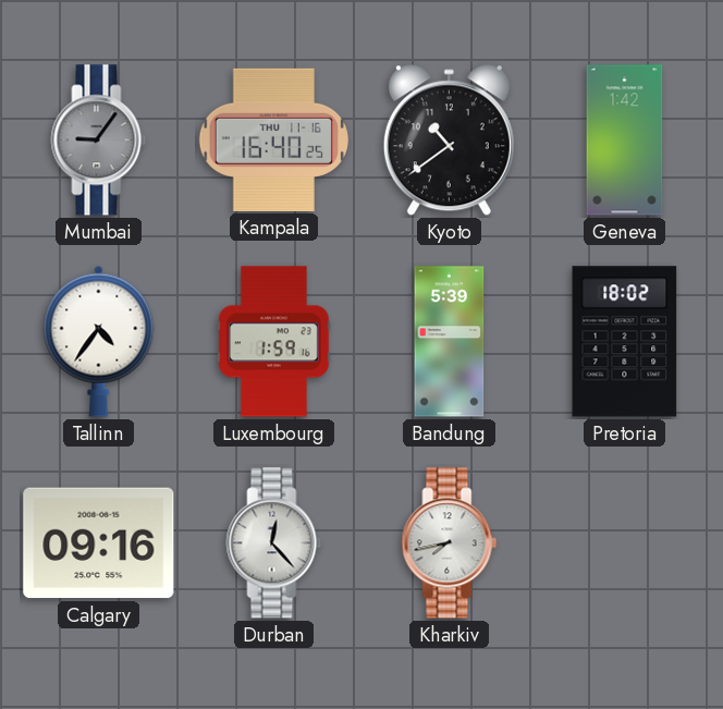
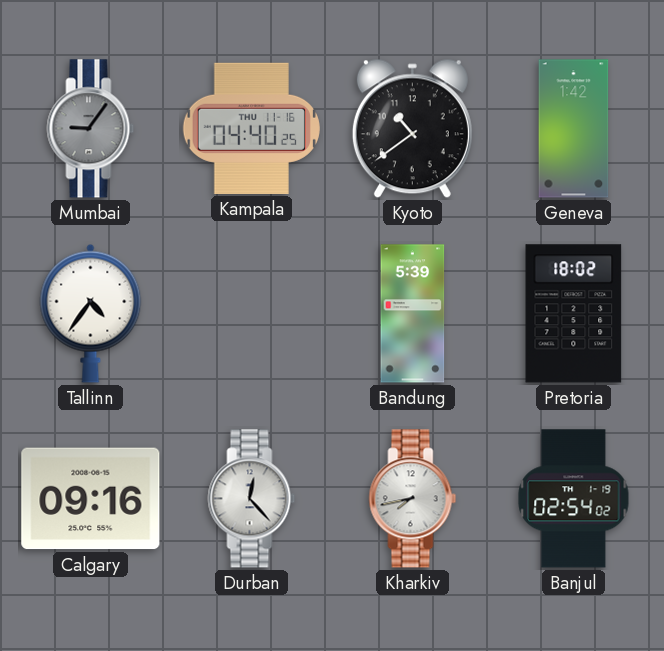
Kampala: 16:40 -> 04:40 (251, 128)
Luxembourg: 1:59 -> none (274, 342)
Banjul: none -> 02:54 (574, 499)
